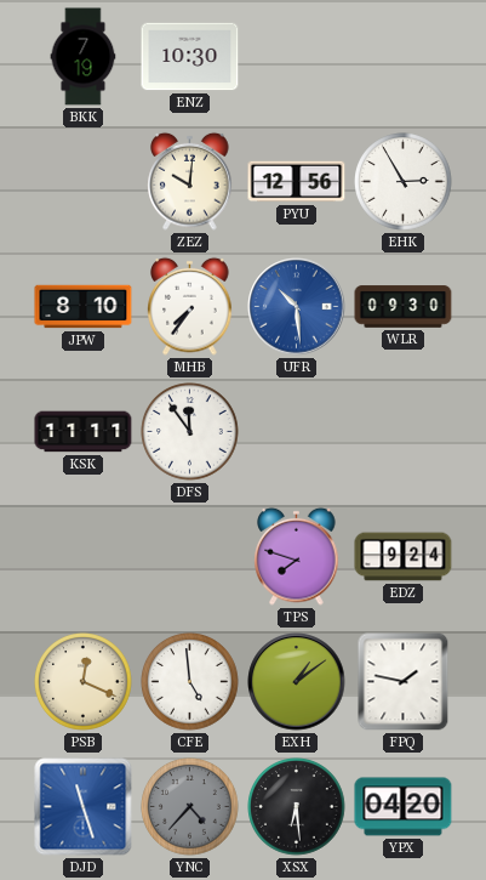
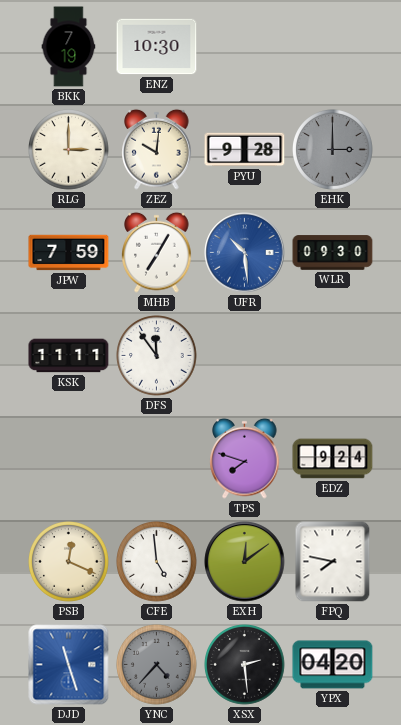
RLG: none -> 3:00 (69, 150)
PYU: 12:56 -> 9:28 (245, 150)
EHK: 2:55 -> 3:00 (333, 150)
EHK dial: white -> grey (333, 150)
JPW: 8:10 -> 7:59 (69, 253)
MHB: 7:36 -> 7:05 (157, 252)
EXH: 1:09 -> 12:09 (245, 562)
FPQ: 1:47 -> 7:47 (333, 562)
XSX: 6:29 -> 2:29 (245, 665)
